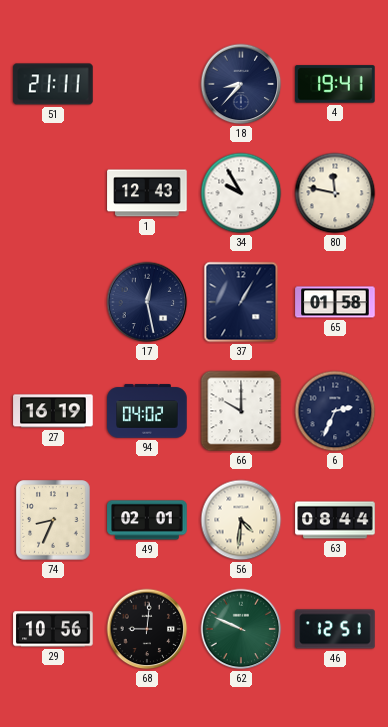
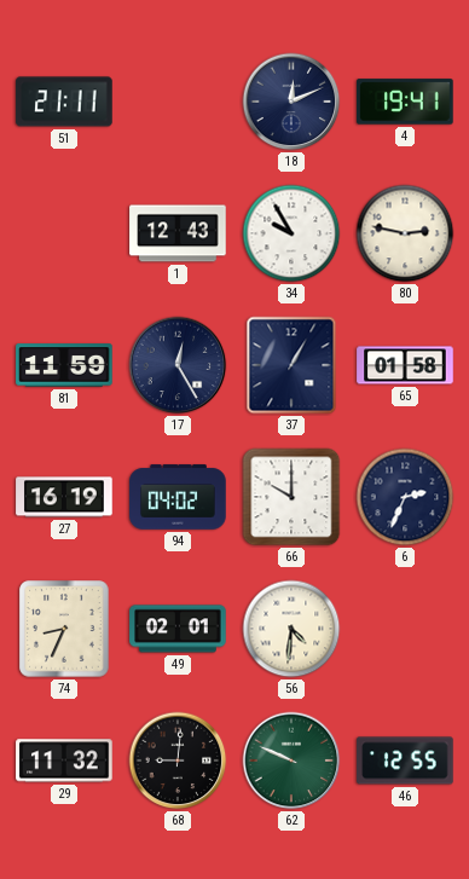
18: 8:37 -> 12:11 (291, 102)
80: 11:47 -> 2:47 (405, 233)
81: none -> 11:59 (64, 365)
17: 12:28 -> 12:25 (178, 365)
63: 08:44 -> none (335, 520)
29: 10:56 -> 11:32 (64, 761)
46: 12:51 -> 12:55 (405, 761)
